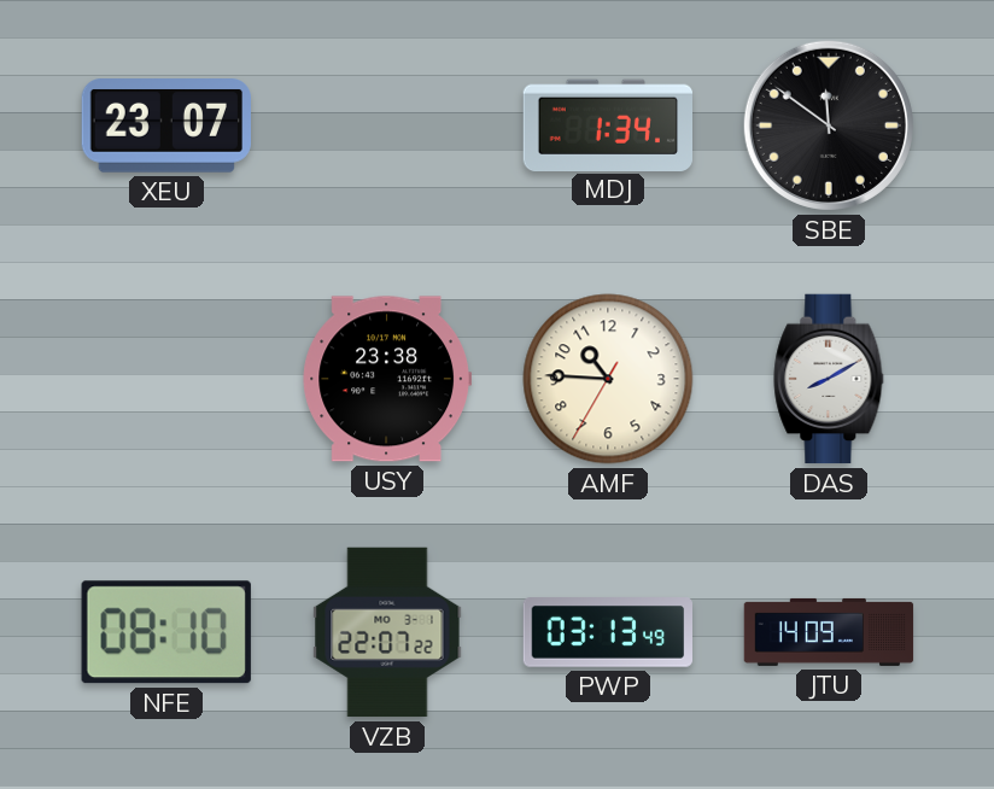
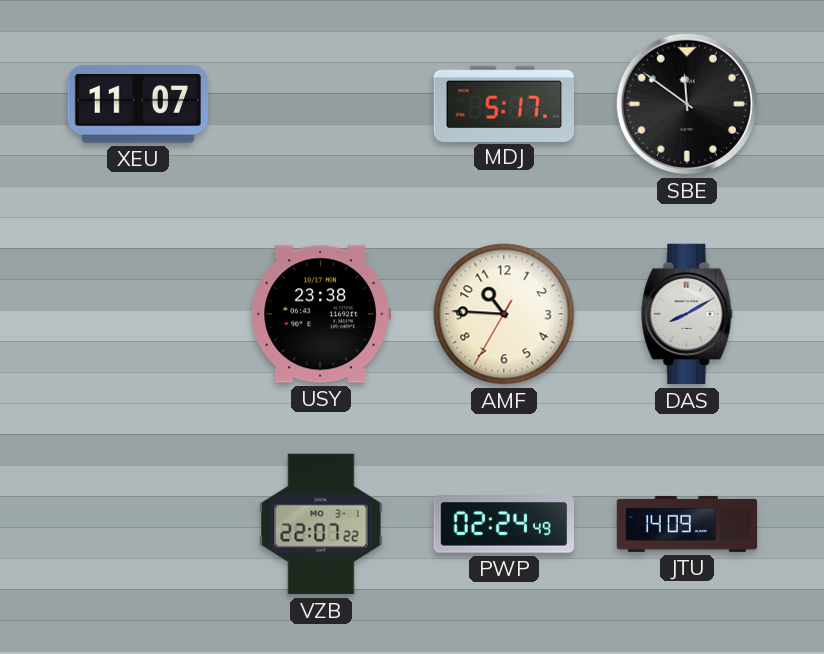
XEU: 23:07 -> 11:07 (137, 104)
MDJ: 1:34 -> 5:17 (503, 103)
NFE: 08:10 -> none (166, 632)
PWP: 03:13 -> 02:24 (504, 524)
